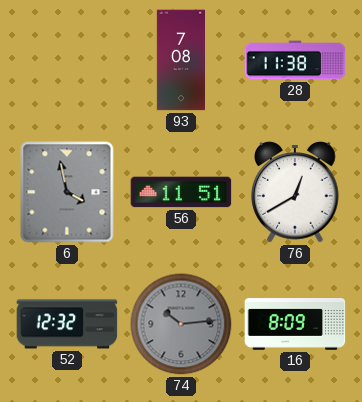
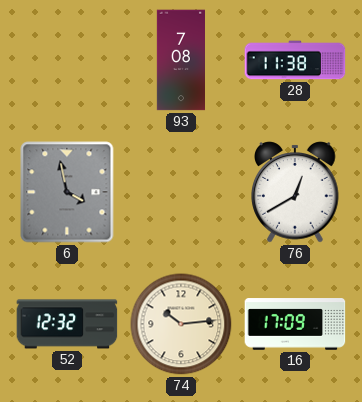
56: 11:51 -> none (181, 192)
74 dial: grey -> cream (181, 324)
16: 8:09 -> 17:09 (295, 324)
